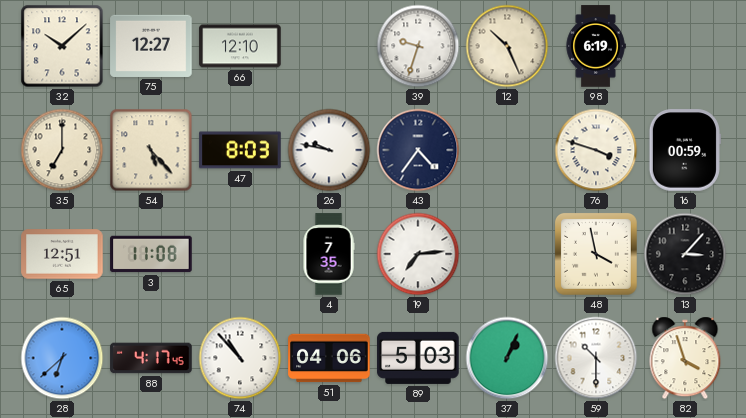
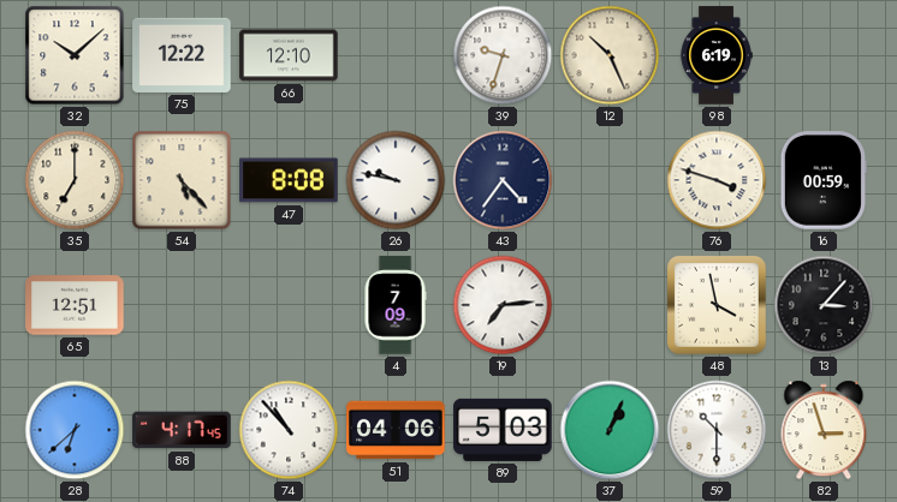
75: 12:27 -> 12:22 (182, 55)
47: 8:03 -> 8:08 (289, 180)
3: 11:08 -> none (151, 254)
4: 7:35 -> 7:09 (396, 305)
82: 3:57 -> 2:57 (824, 430)
